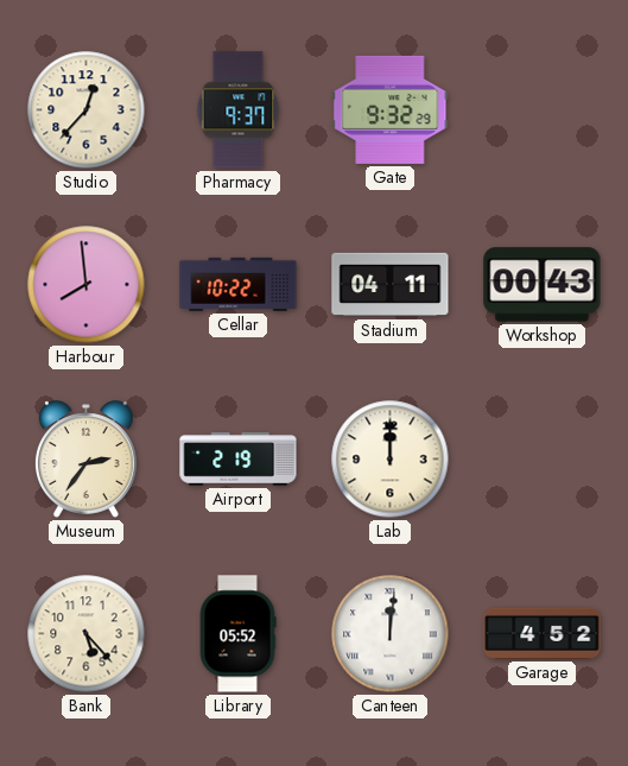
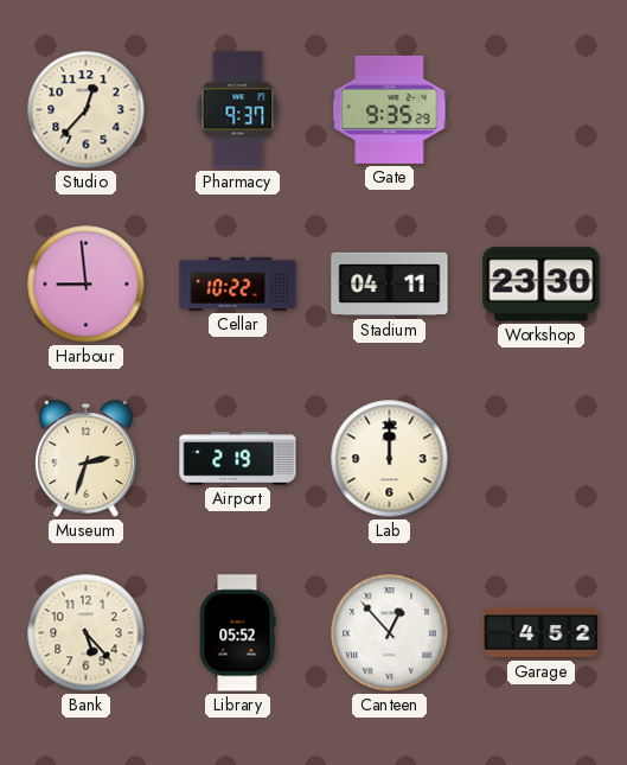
Gate: 9:32 -> 9:35 (390, 109)
Harbour: 7:59 -> 8:59 (87, 285)
Workshop: 00:43 -> 23:30 (542, 285)
Museum: 2:36 -> 2:33 (87, 459)
Canteen: 12:01 -> 12:53 (390, 633)
